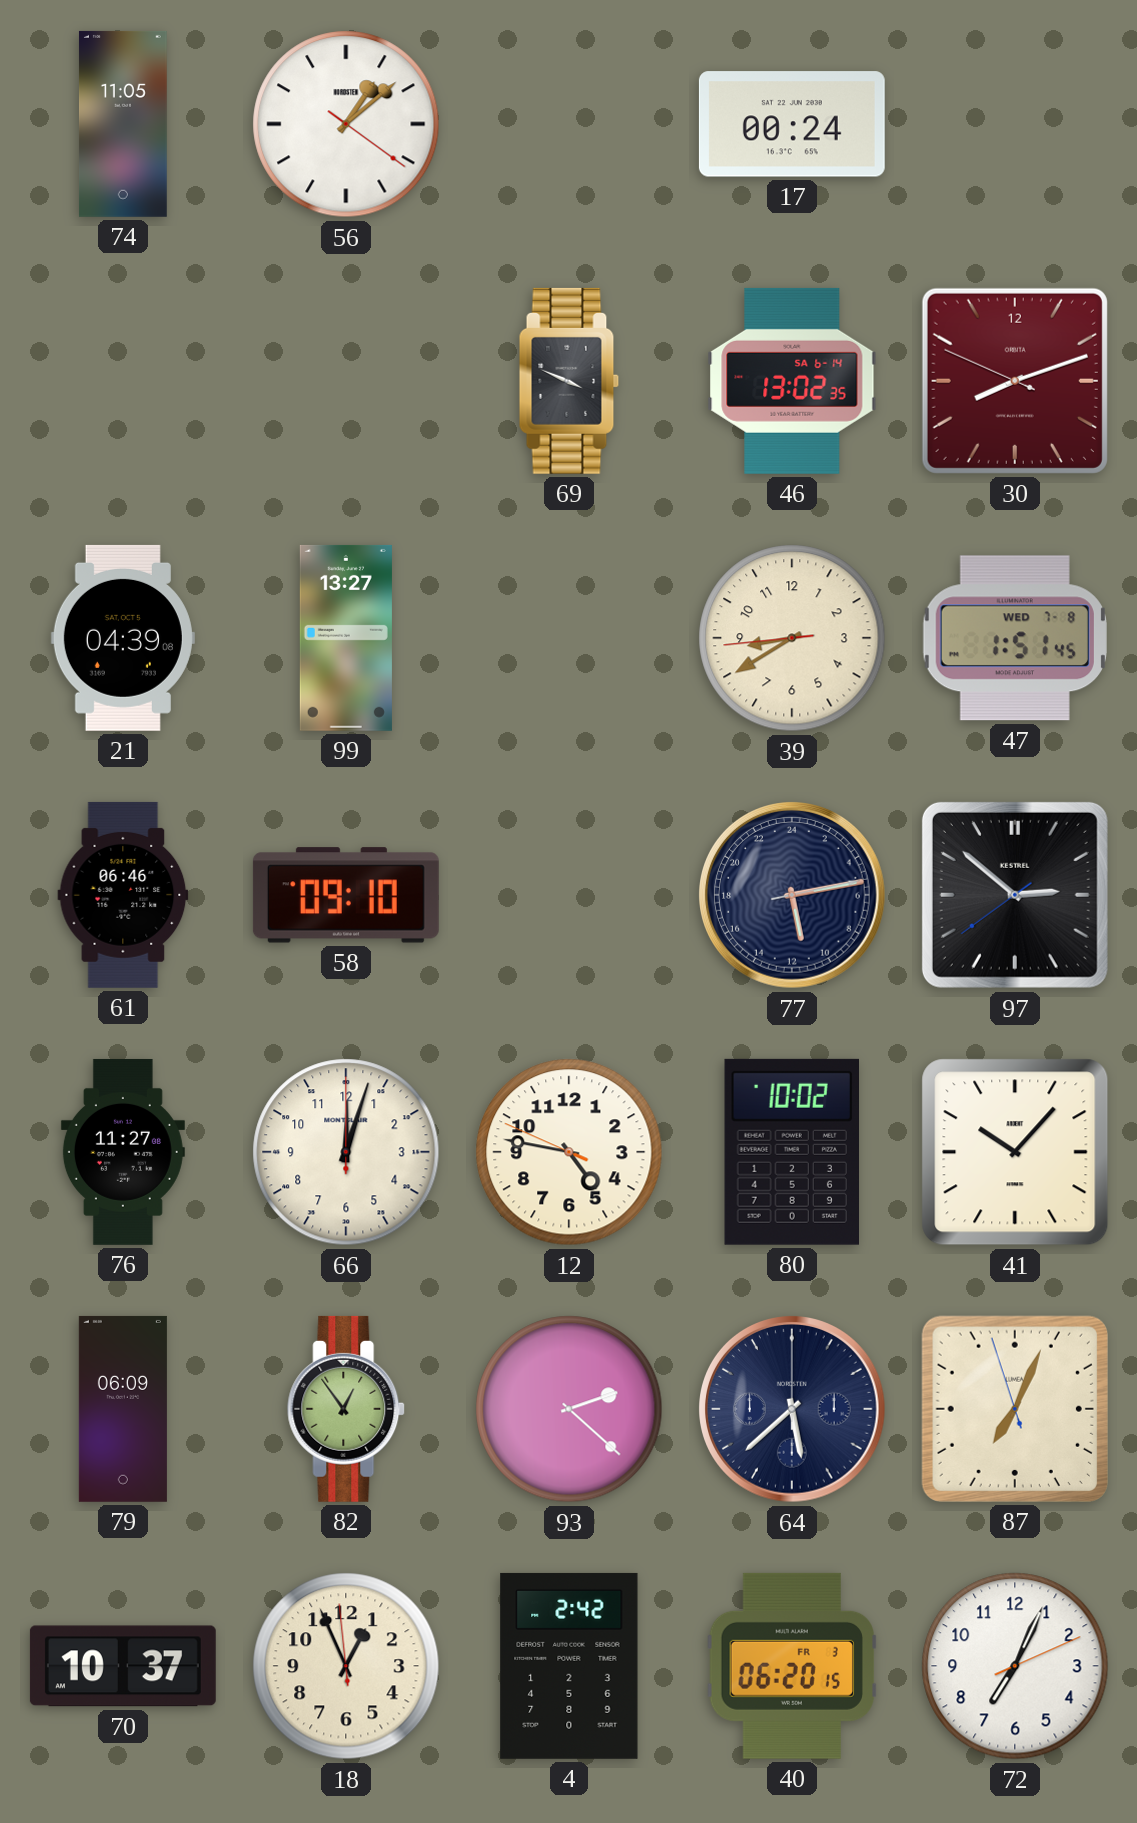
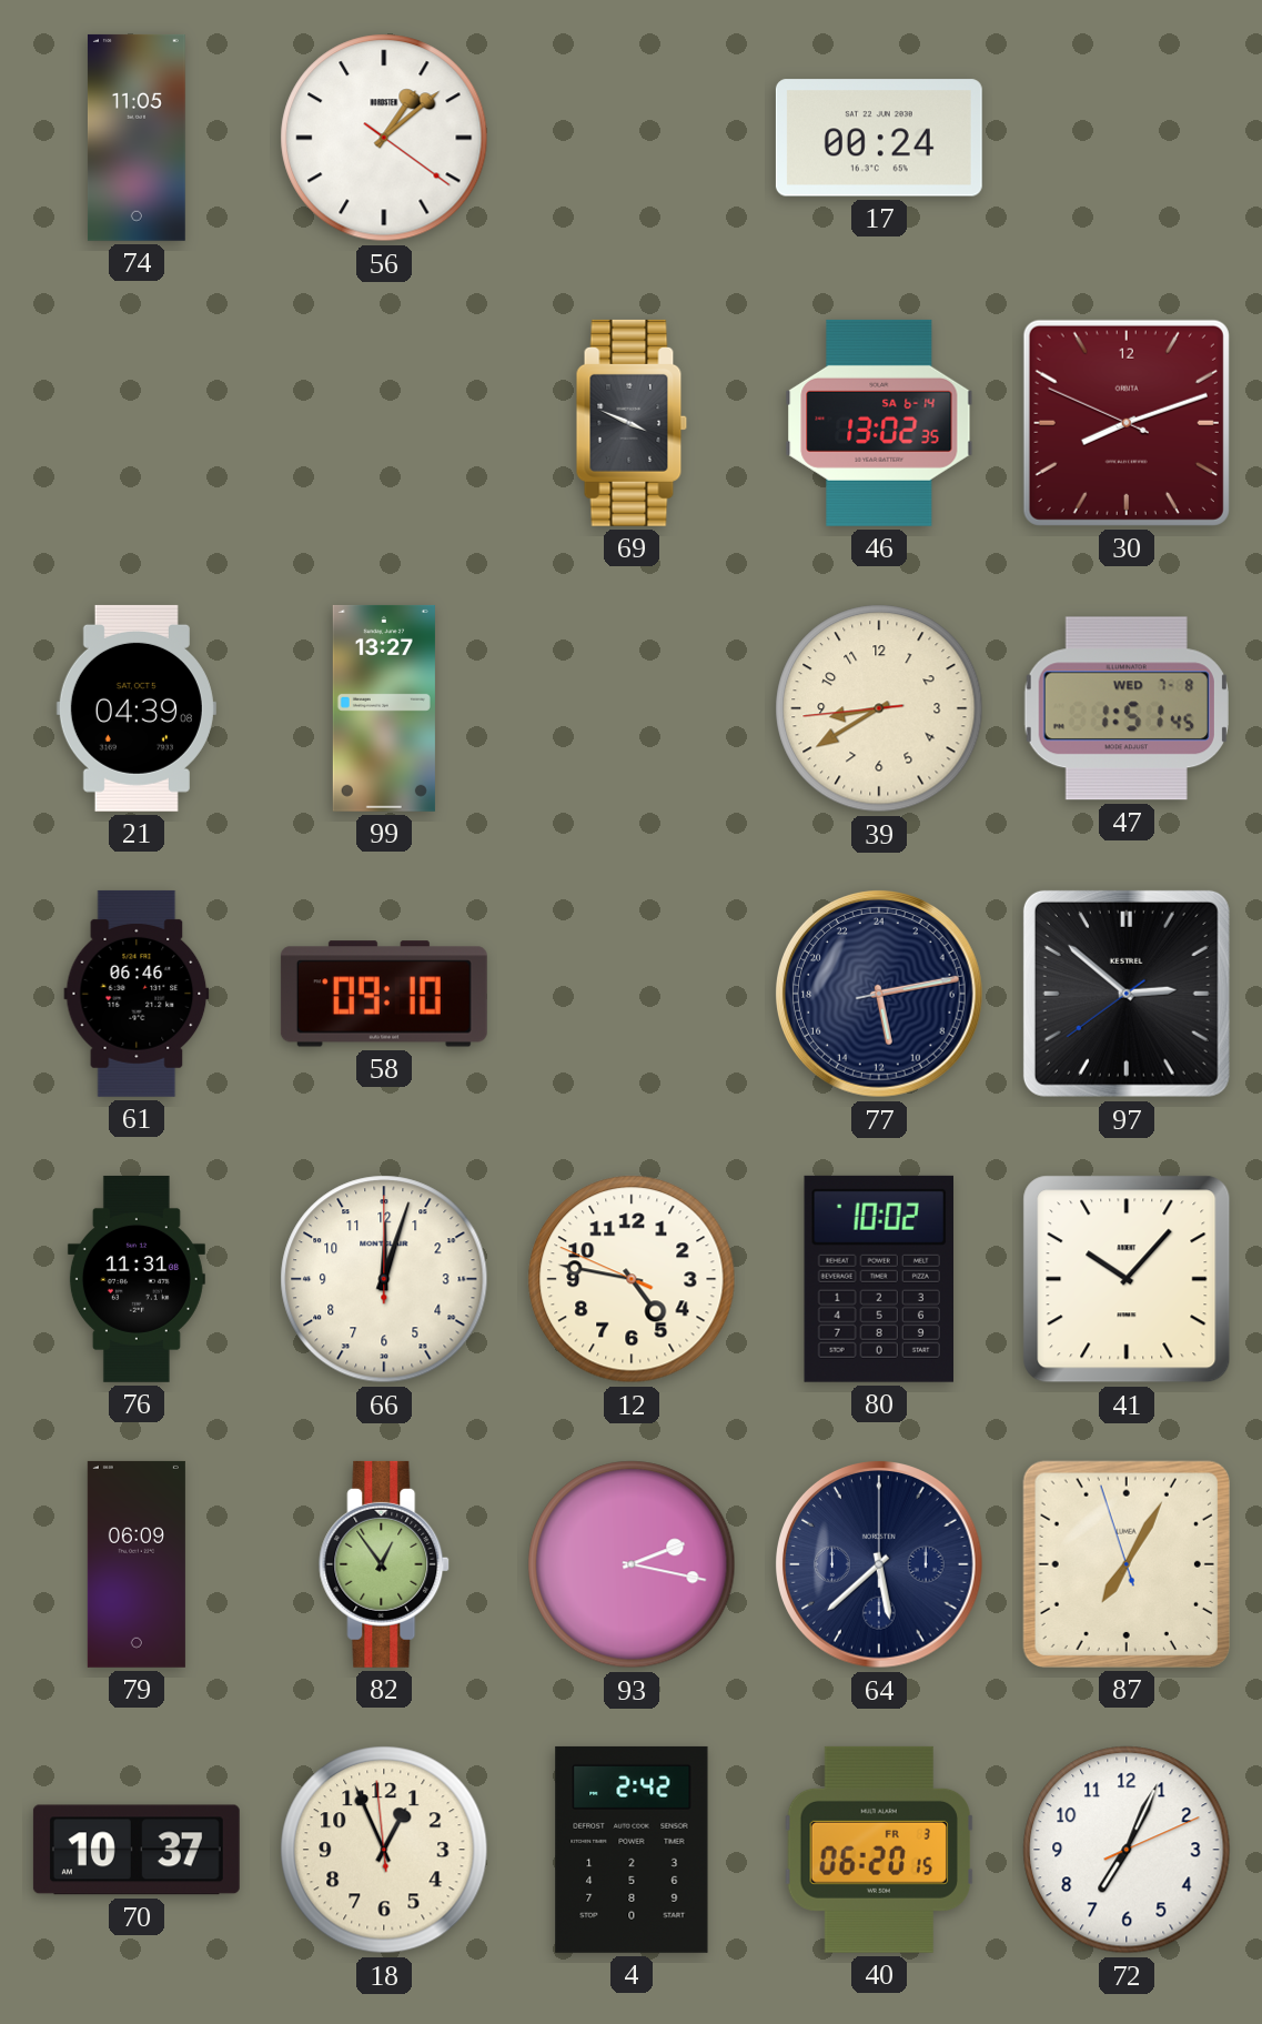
76: 11:27 -> 11:31 (137, 1279)
93: 2:22 -> 2:17 (632, 1564)
87: 7:03 -> 7:04 (1127, 1564)
